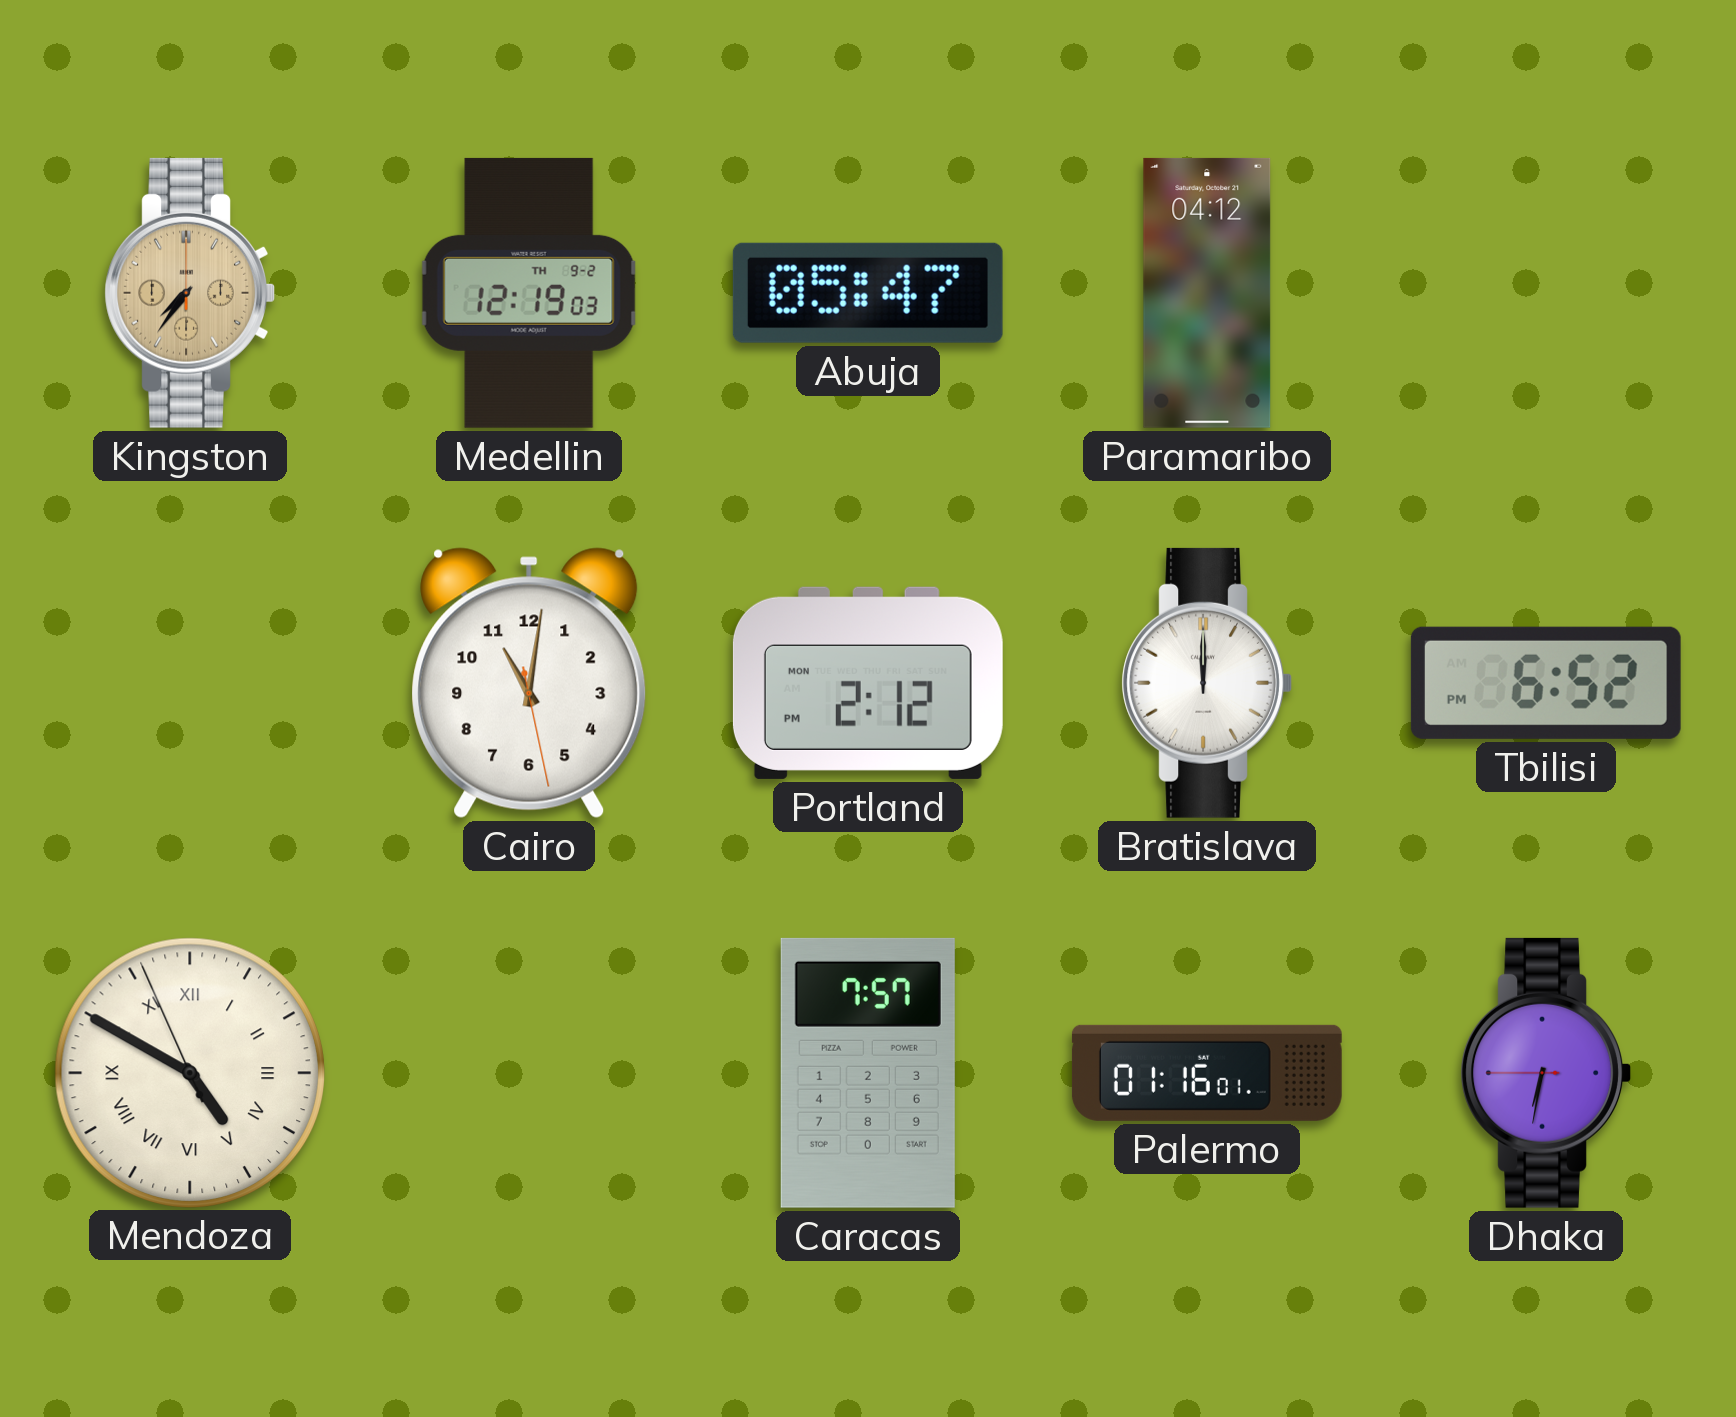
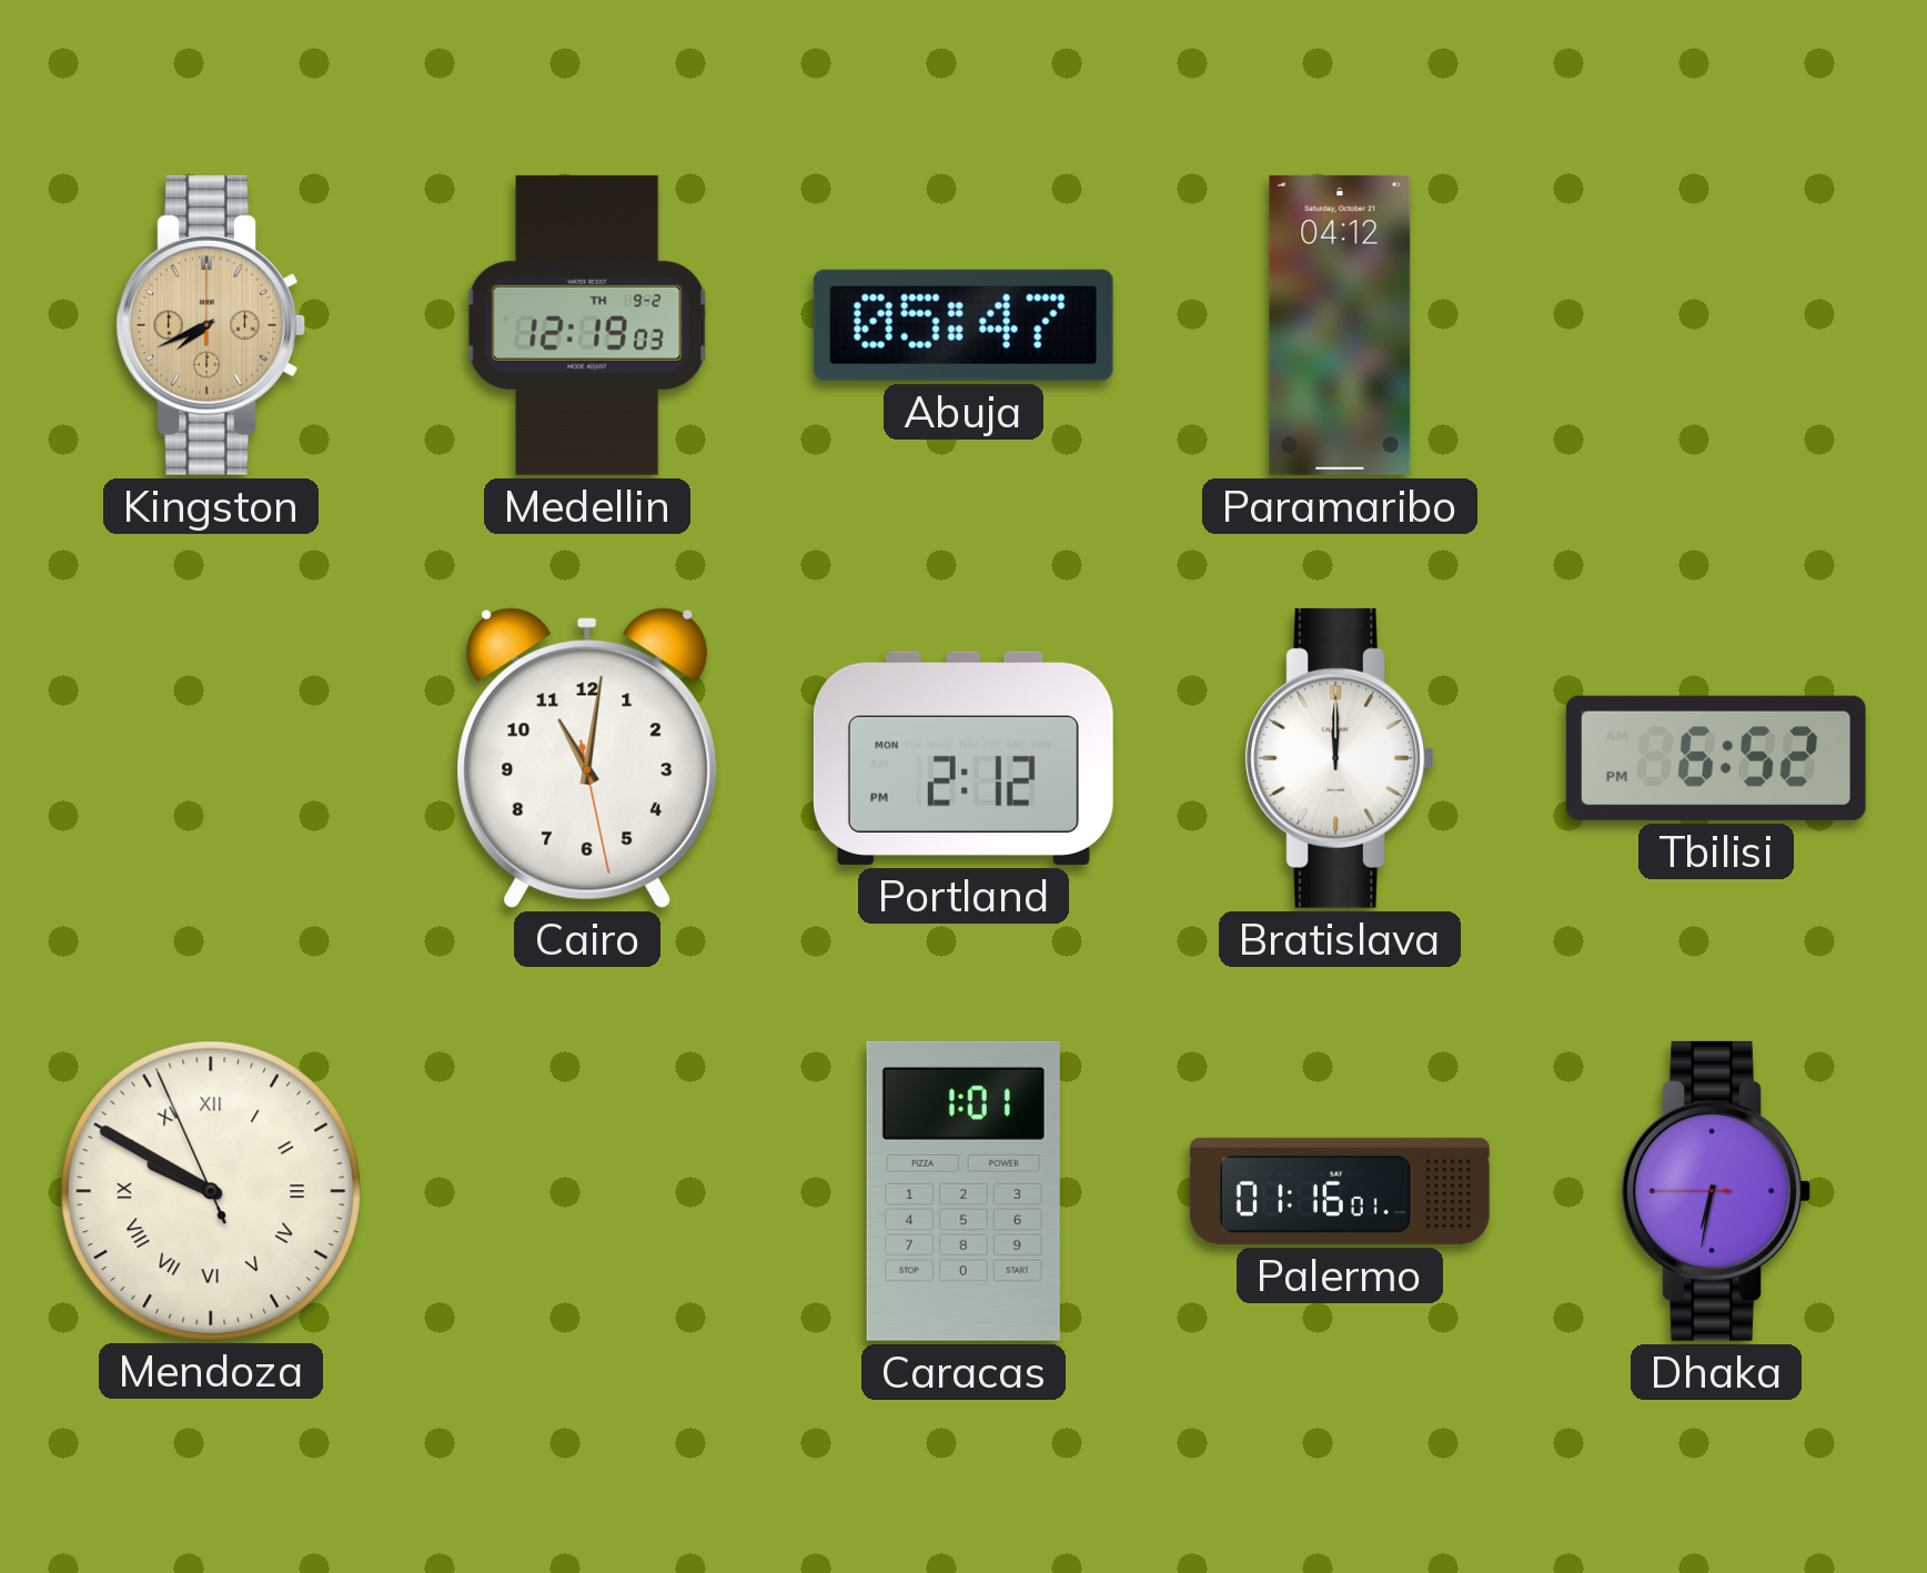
Kingston: 7:36 -> 7:41 (211, 325)
Mendoza: 4:49 -> 9:49 (210, 1190)
Caracas: 7:57 -> 1:01 (963, 1191)
